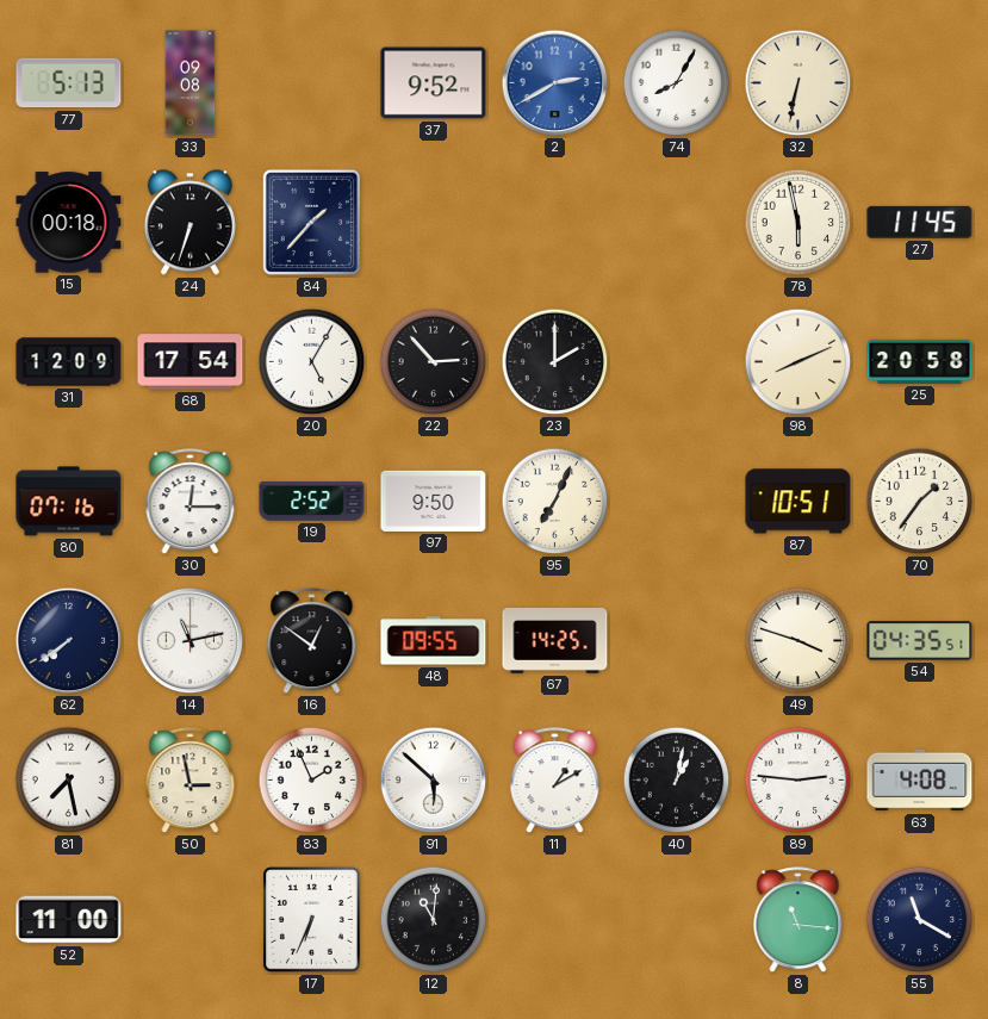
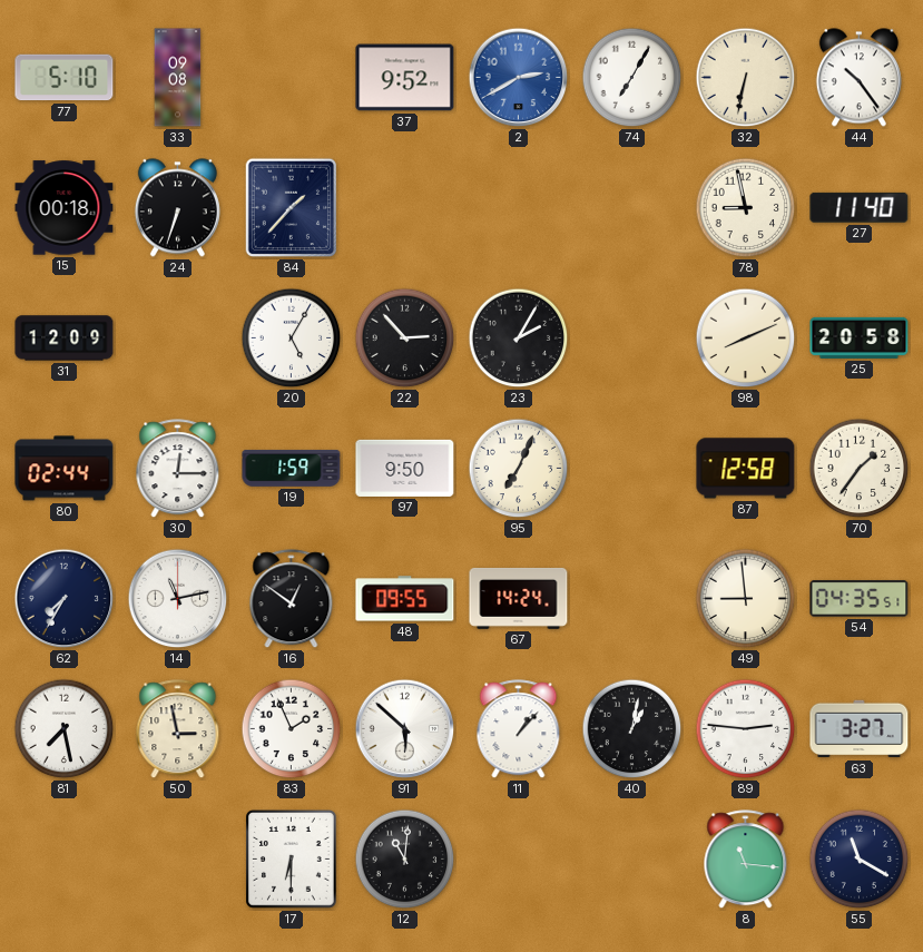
77: 5:13 -> 5:10 (65, 78)
74: 8:05 -> 7:05 (632, 78)
44: none -> 10:24 (858, 78)
78: 5:58 -> 8:58 (746, 208)
27: 11:45 -> 11:40 (860, 207)
68: 17:54 -> none (191, 362)
23: 2:00 -> 2:05 (519, 338)
80: 07:16 -> 02:44 (65, 469)
19: 2:52 -> 1:59 (292, 468)
87: 10:51 -> 12:58 (746, 469)
62: 7:39 -> 7:35 (65, 599)
67: 14:25 -> 14:24 (519, 598)
49: 3:48 -> 8:59 (746, 599)
11: 1:10 -> 1:07 (519, 729)
63: 4:08 -> 3:27 (860, 729)
52: 11:00 -> none (69, 920)
17: 6:34 -> 6:30 (292, 860)
